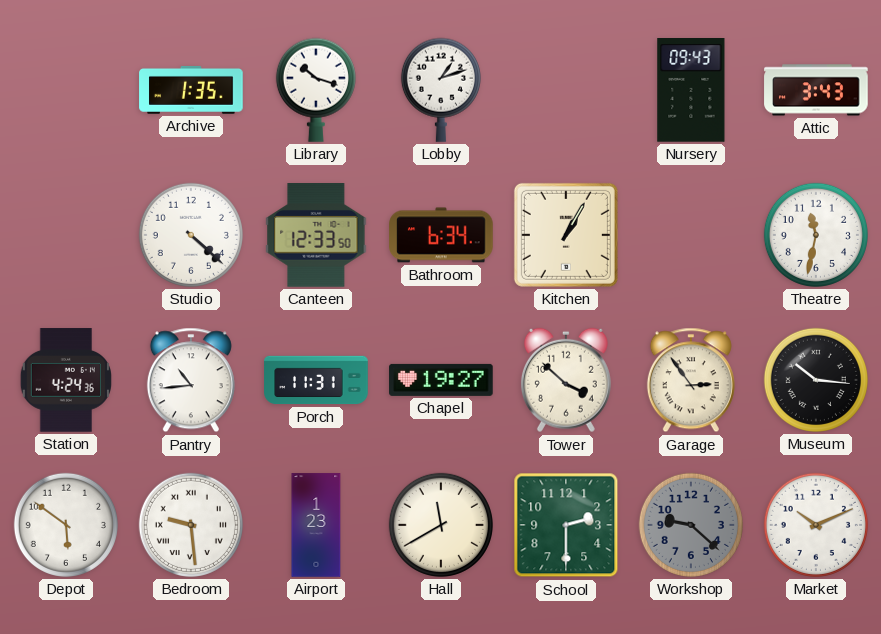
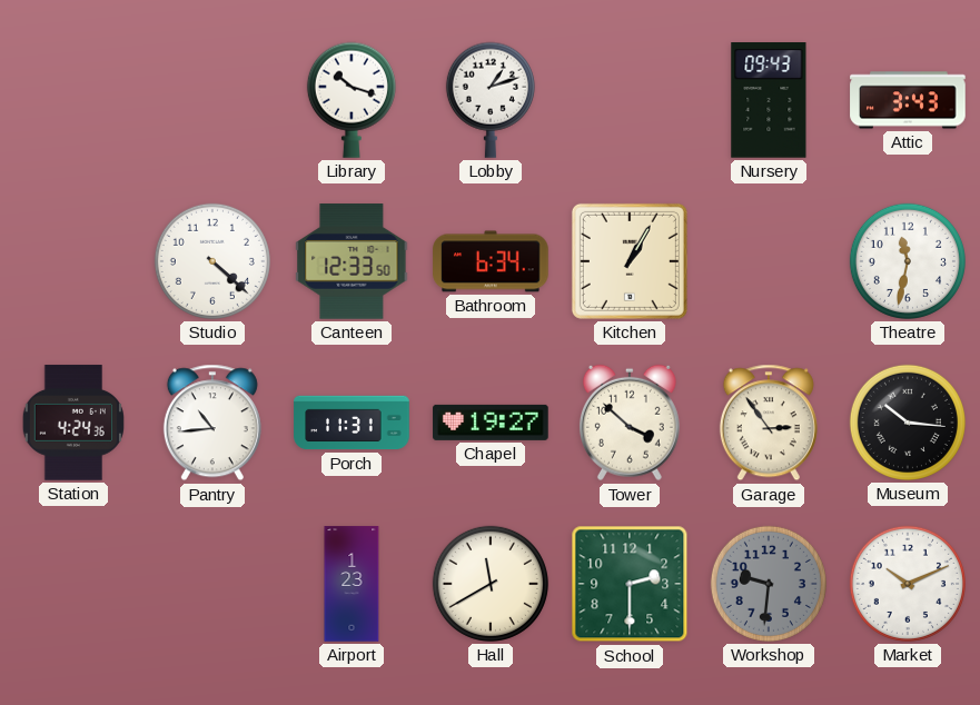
Archive: 1:35 -> none (191, 90)
Depot: 5:51 -> none (66, 525)
Bedroom: 9:29 -> none (191, 525)
Workshop: 9:22 -> 9:31 (769, 584)
